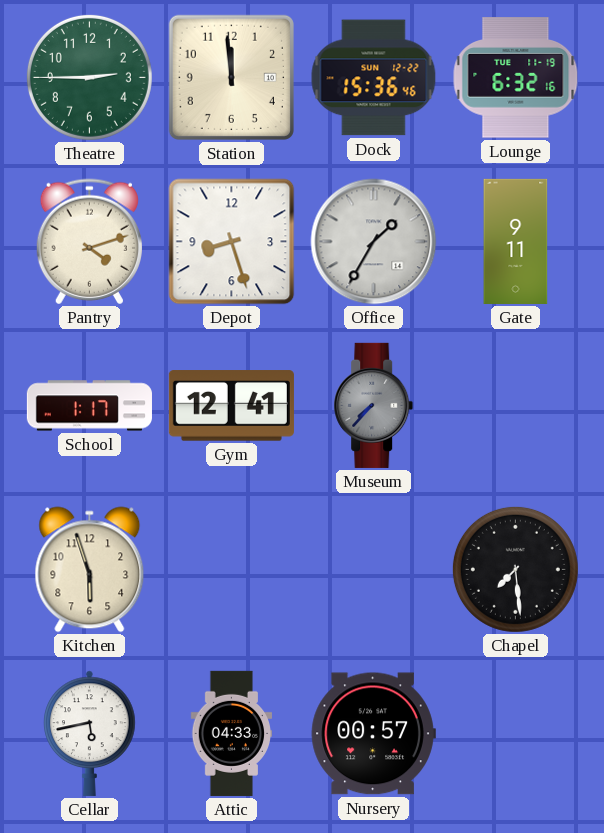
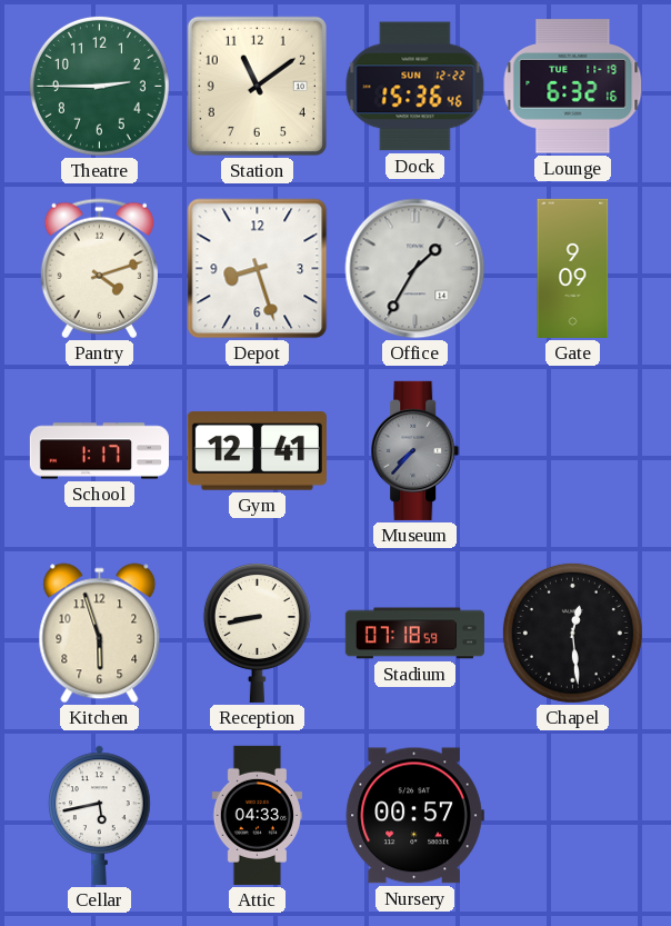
Station: 11:59 -> 11:09 (257, 86)
Gate: 9:11 -> 9:09 (573, 268)
Reception: none -> 8:43 (257, 633)
Stadium: none -> 07:18 (414, 634)
Chapel: 7:29 -> 12:29 (572, 633)
